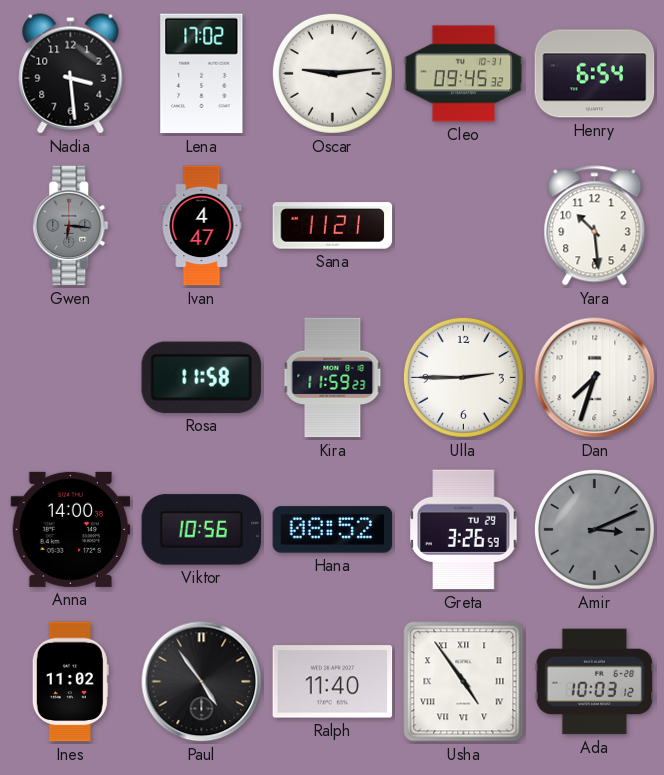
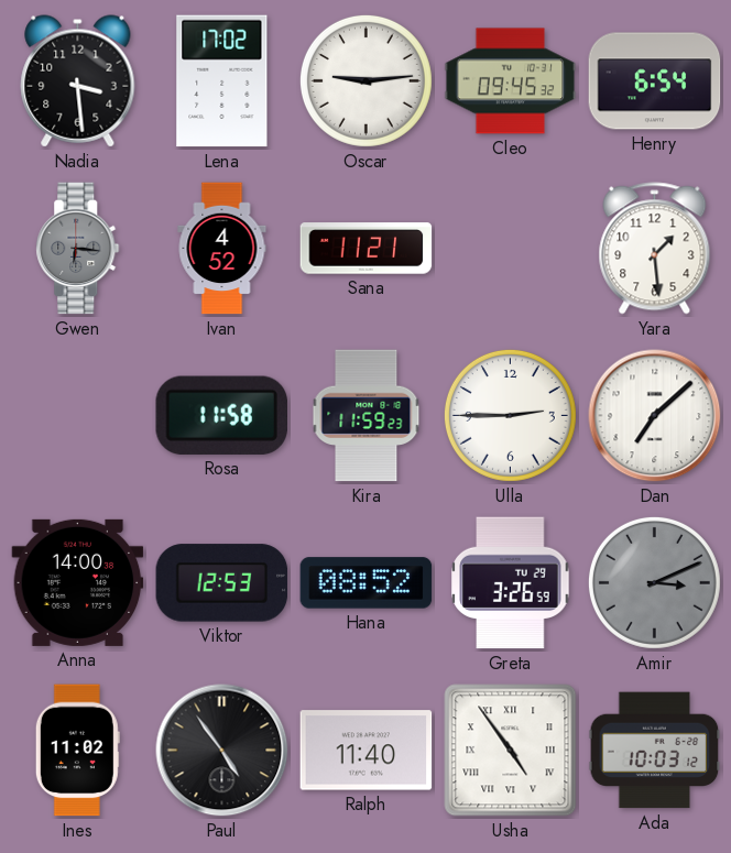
Ivan: 4:47 -> 4:52 (222, 249)
Yara: 10:29 -> 1:29 (655, 249)
Dan: 7:33 -> 7:08 (655, 416)
Viktor: 10:56 -> 12:53 (222, 583)
